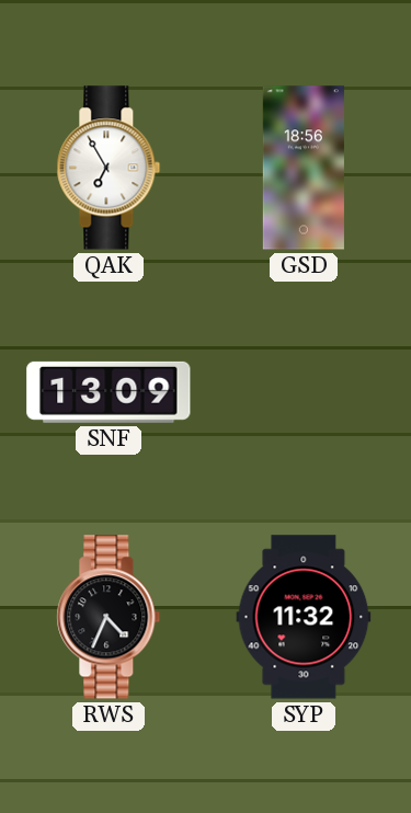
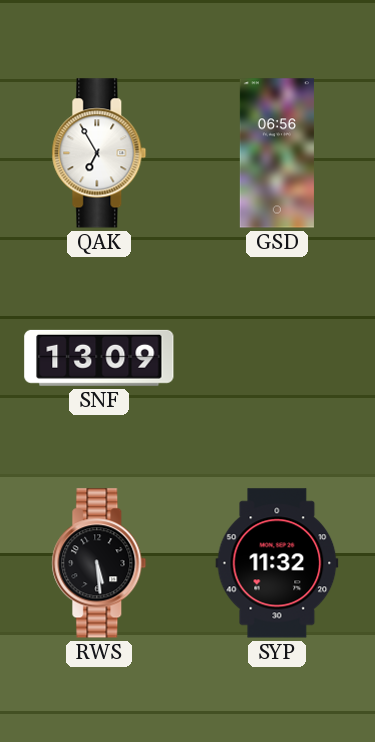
GSD: 18:56 -> 06:56 (277, 153)
RWS: 4:34 -> 5:29 (99, 563)
